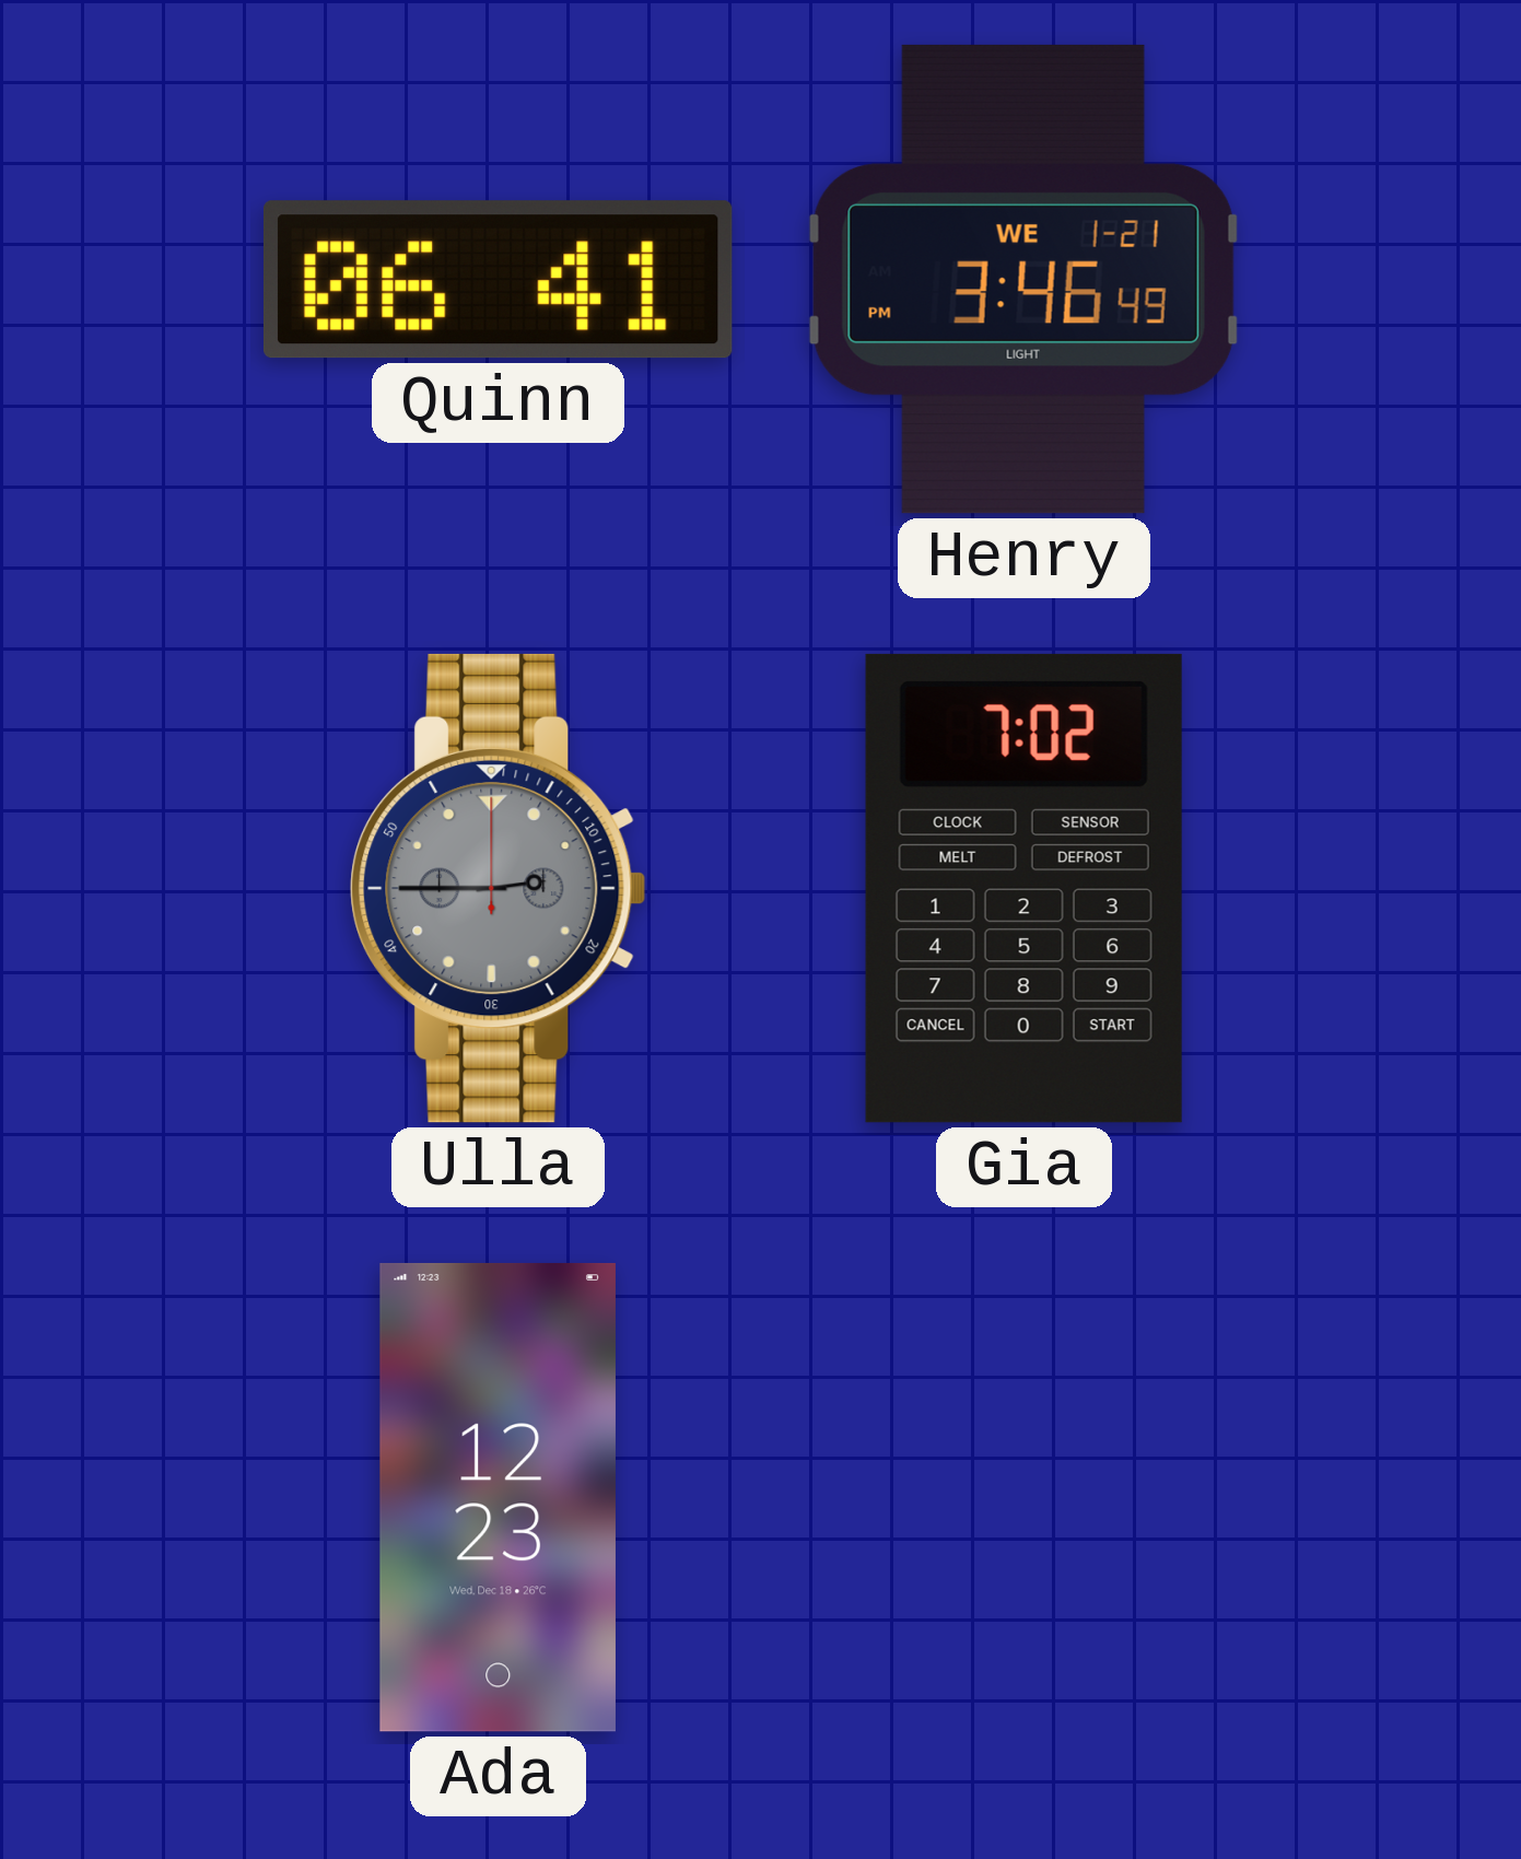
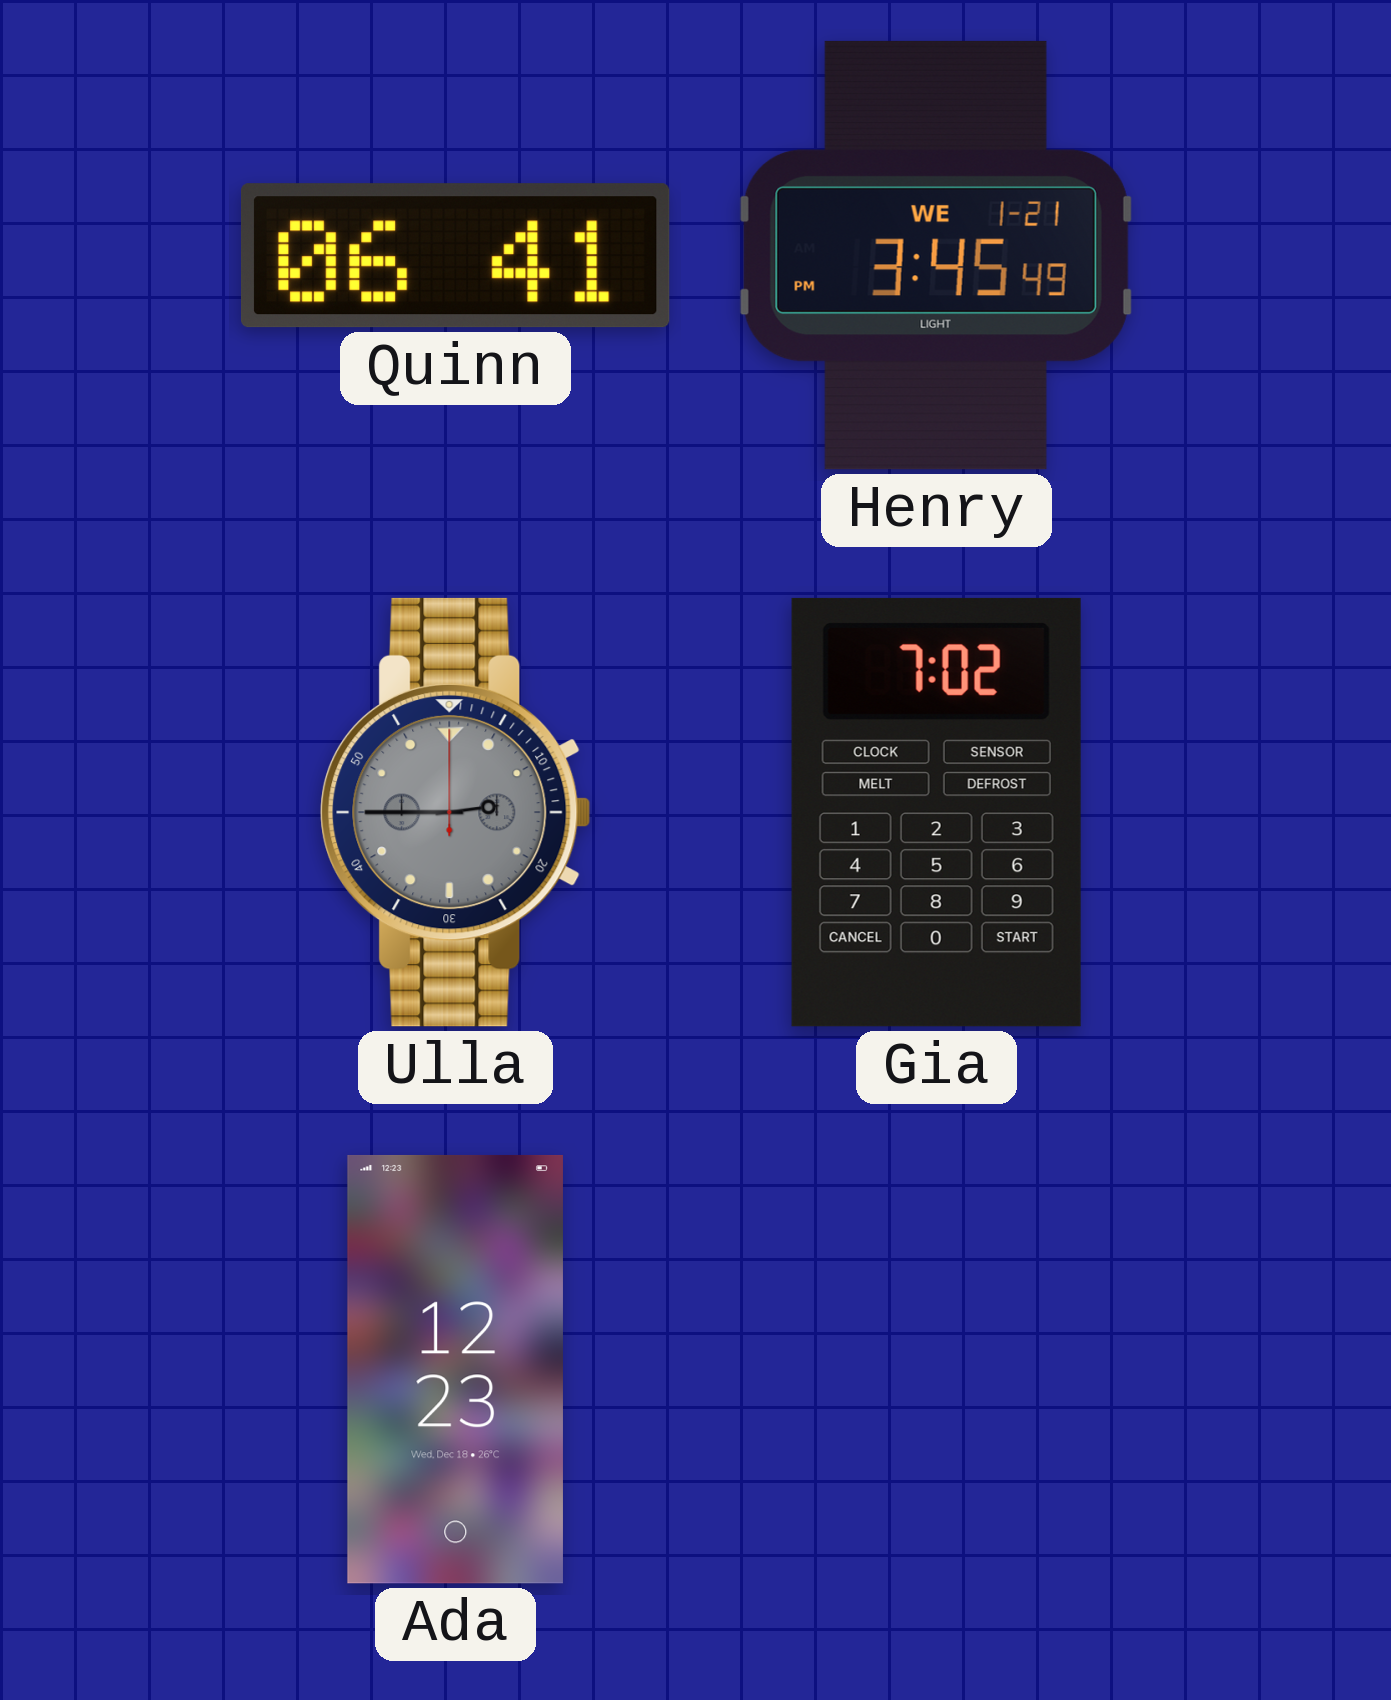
Henry: 3:46 -> 3:45 (936, 255)
